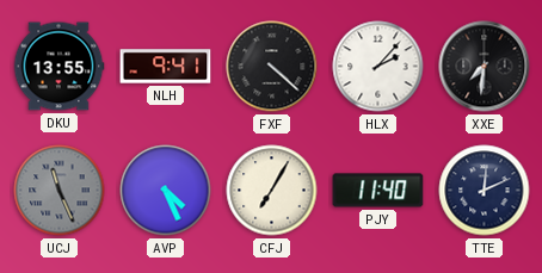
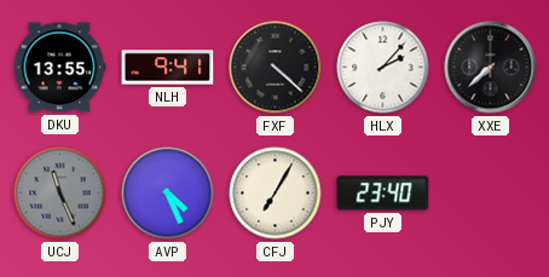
XXE: 7:31 -> 7:38 (491, 68)
PJY: 11:40 -> 23:40 (383, 194)
TTE: 12:11 -> none (485, 191)
